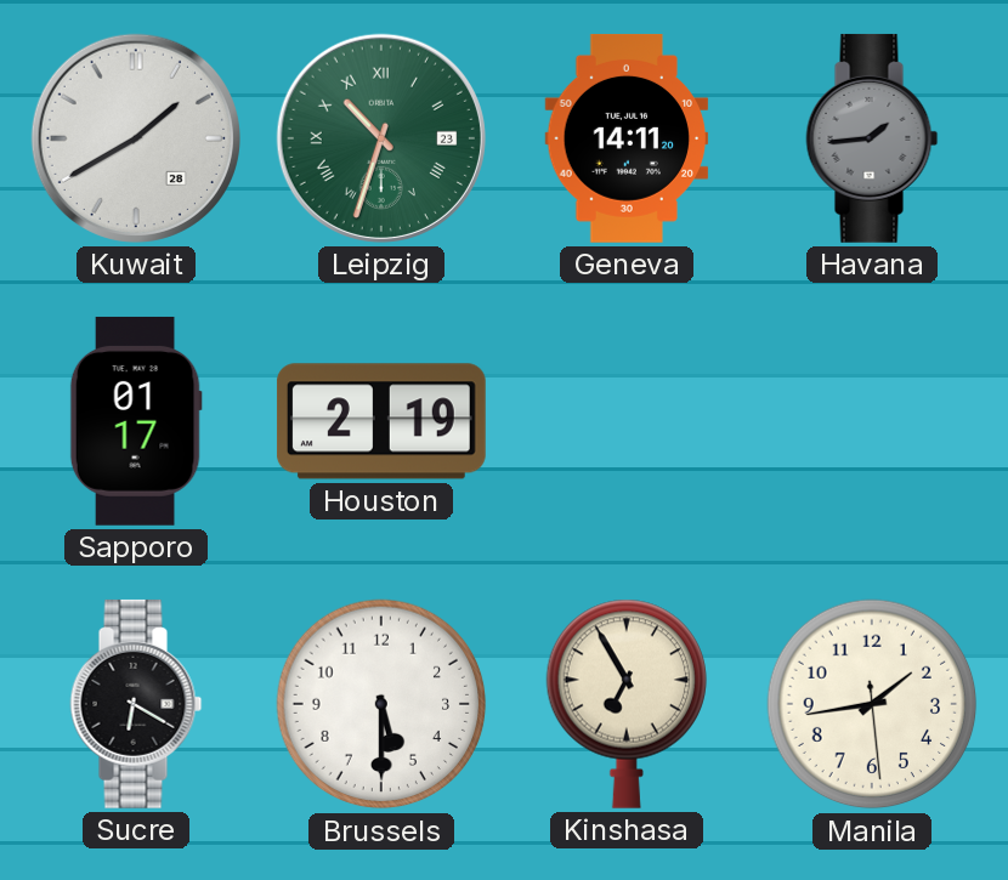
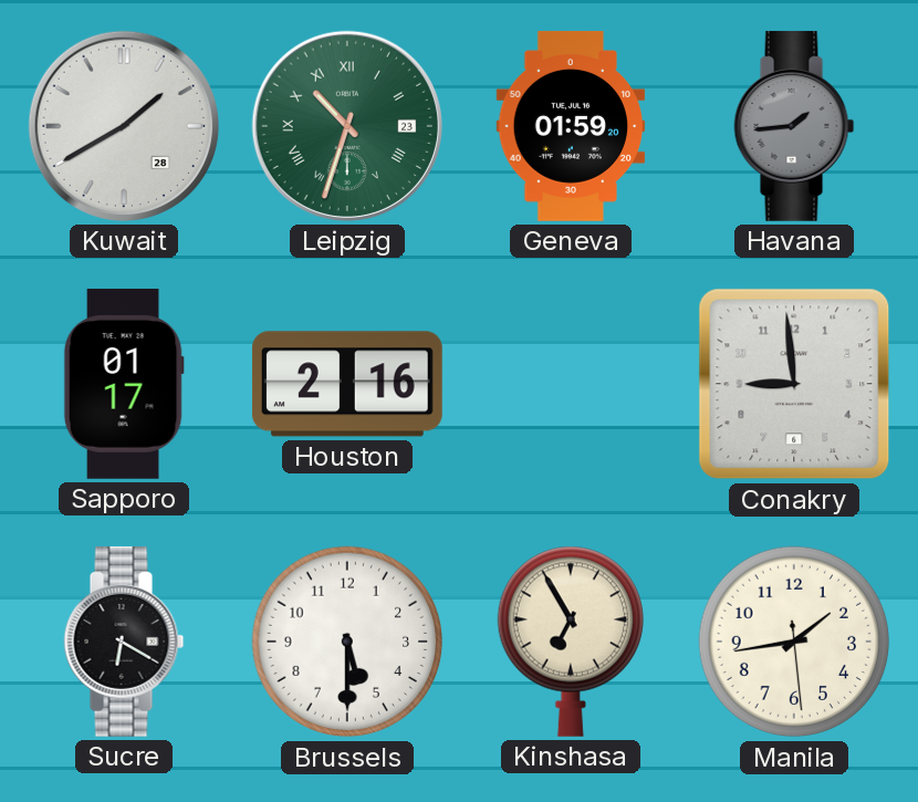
Geneva: 14:11 -> 01:59 (571, 126)
Houston: 2:19 -> 2:16 (347, 384)
Conakry: none -> 8:59 (794, 384)
